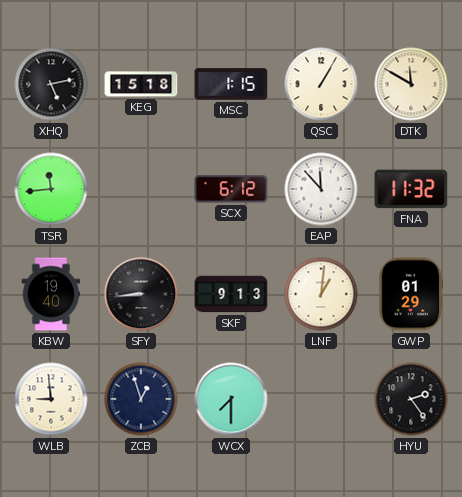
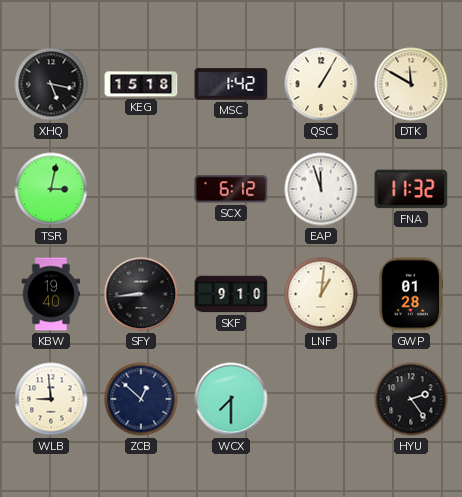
XHQ: 5:13 -> 5:17 (51, 84)
MSC: 1:15 -> 1:42 (231, 84)
TSR: 11:44 -> 3:02 (51, 189)
EAP: 11:53 -> 11:57 (321, 189)
SKF: 9:13 -> 9:10 (231, 294)
GWP: 01:29 -> 01:28 (411, 294)
ZCB: 12:57 -> 12:52 (141, 399)
